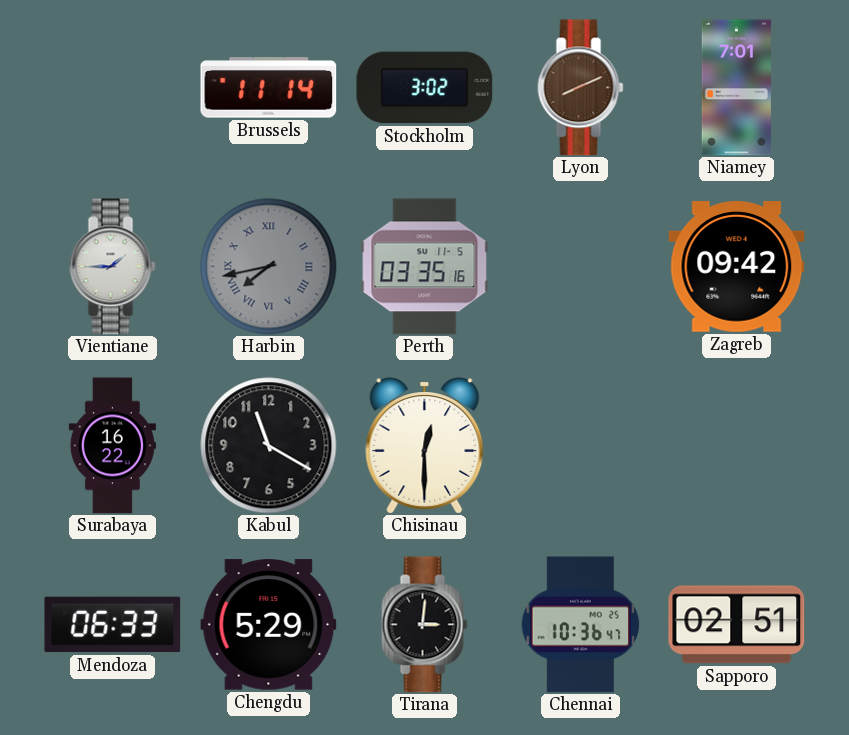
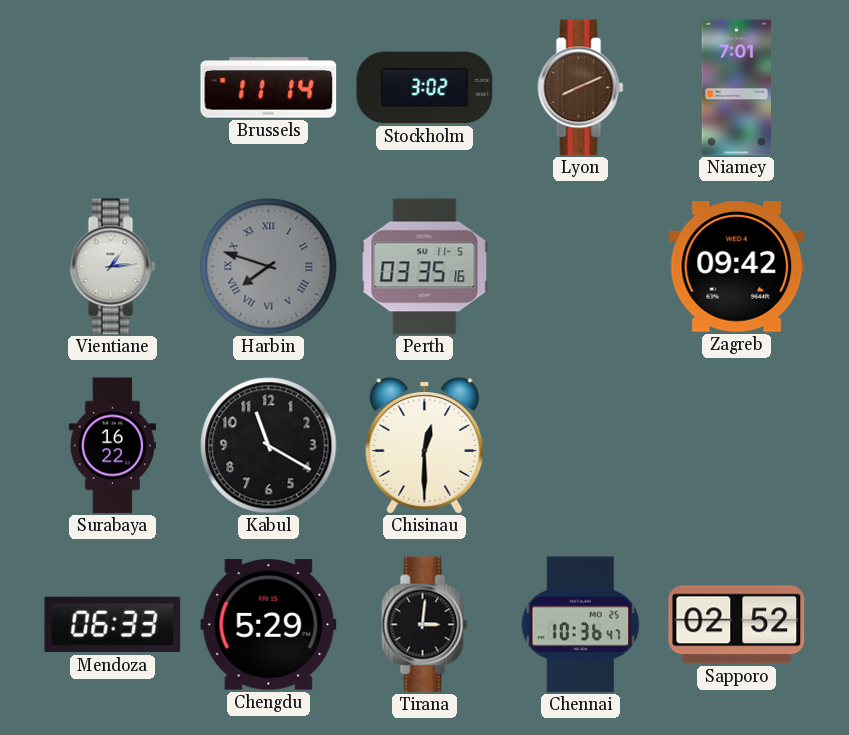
Vientiane: 1:45 -> 1:14 (113, 267)
Harbin: 7:43 -> 7:48 (269, 267)
Sapporo: 02:51 -> 02:52 (737, 625)
